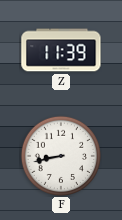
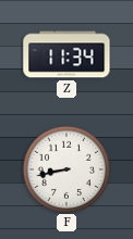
Z: 11:39 -> 11:34 (66, 54)
